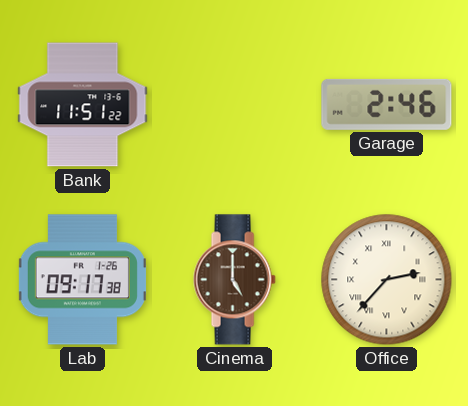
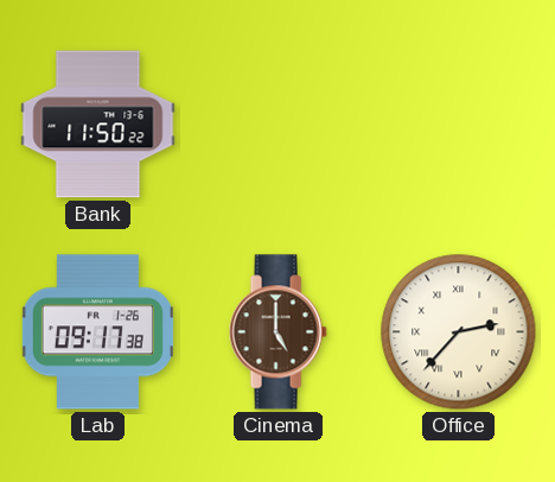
Bank: 11:51 -> 11:50 (98, 125)
Garage: 2:46 -> none (387, 104)
